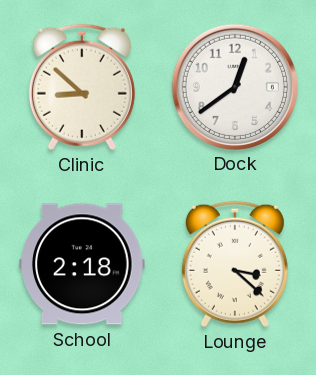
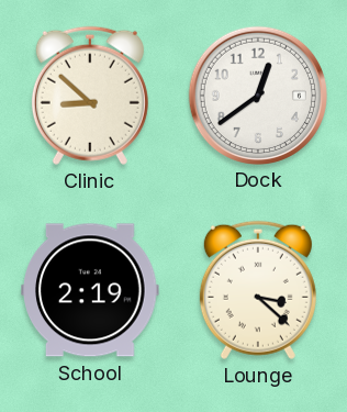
School: 2:18 -> 2:19 (90, 290)
